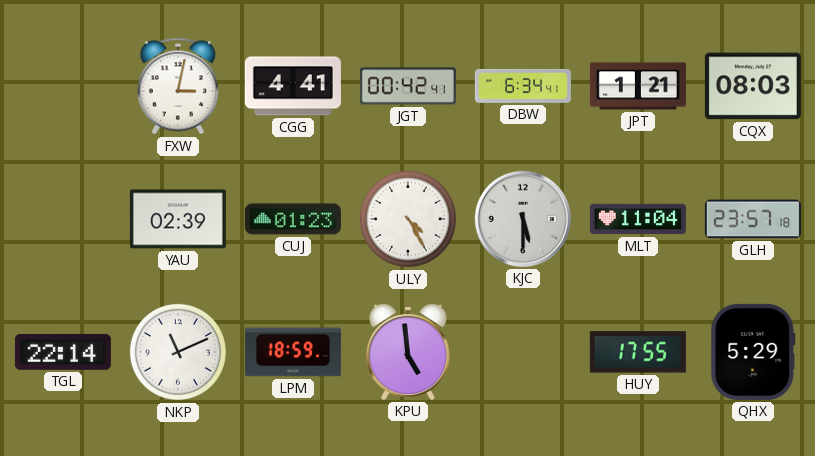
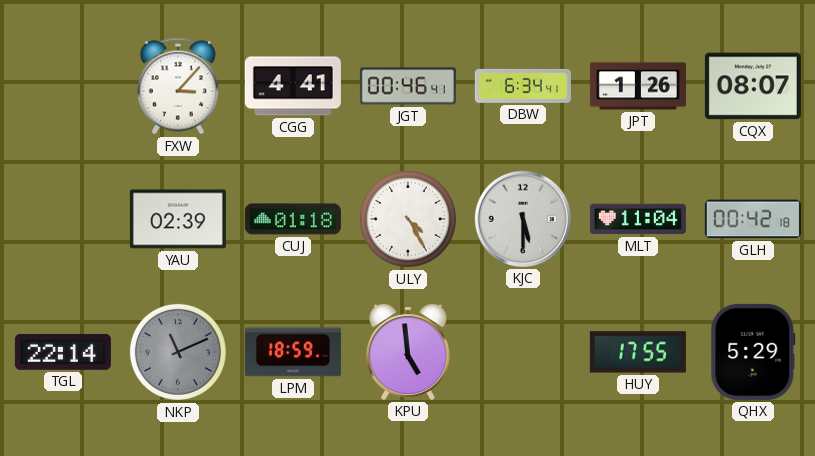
FXW: 3:02 -> 3:07 (178, 86)
JGT: 00:42 -> 00:46 (408, 86)
JPT: 1:21 -> 1:26 (638, 86)
CQX: 08:03 -> 08:07 (753, 86)
CUJ: 01:23 -> 01:18 (293, 219)
GLH: 23:57 -> 00:42 (753, 219)
NKP dial: white -> grey (178, 352)
